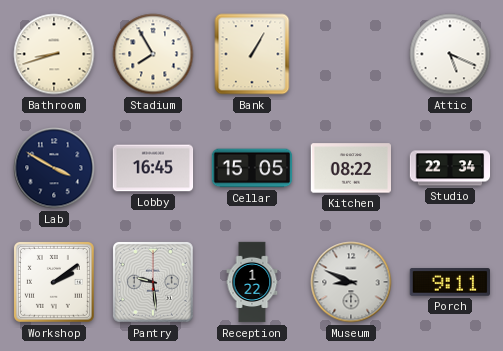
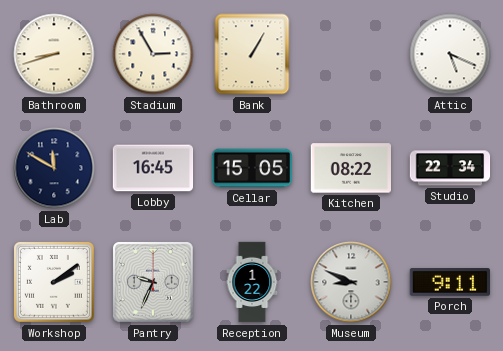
Stadium: 7:55 -> 2:55 (153, 54)
Lab: 3:50 -> 11:50 (54, 168)
Pantry: 9:29 -> 9:34 (153, 282)
